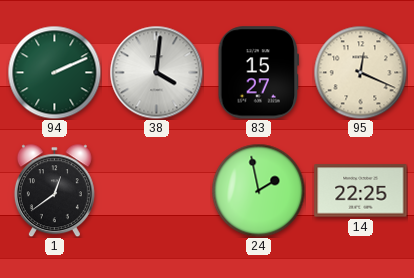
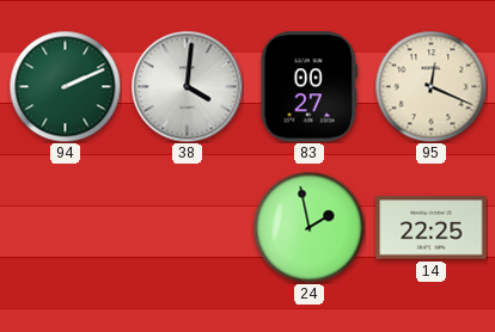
83: 15:27 -> 00:27 (308, 87)
1: 12:39 -> none (54, 190)
